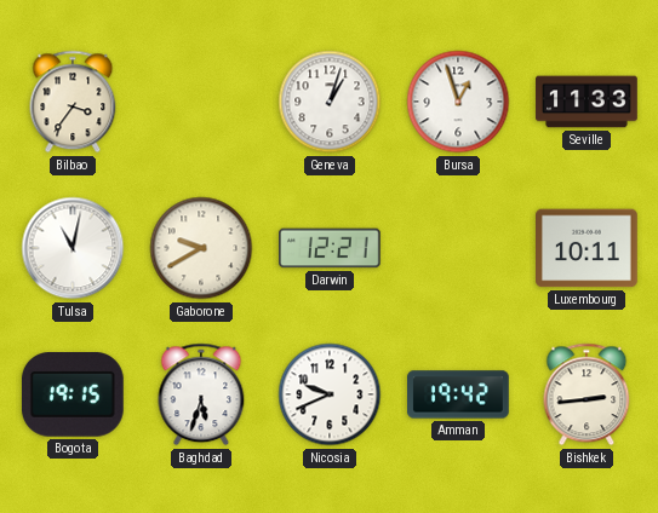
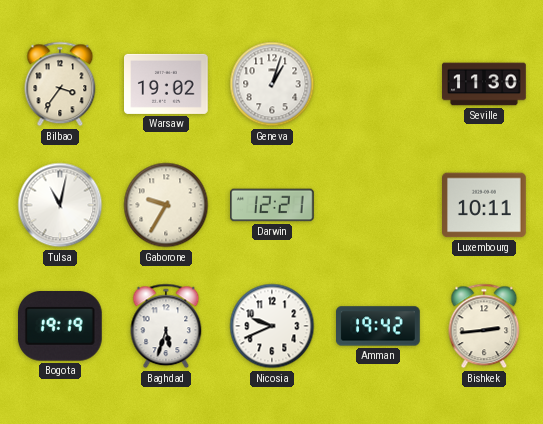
Warsaw: none -> 19:02 (167, 84)
Bursa: 12:57 -> none (458, 102)
Seville: 11:33 -> 11:30 (484, 84)
Gaborone: 9:40 -> 9:35 (166, 205)
Bogota: 19:15 -> 19:19 (60, 326)
